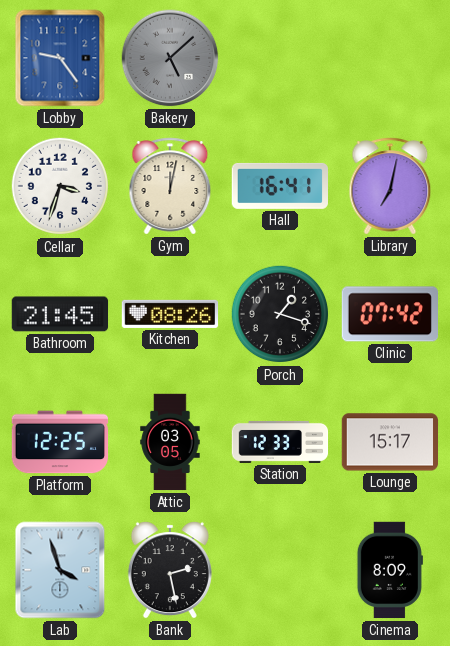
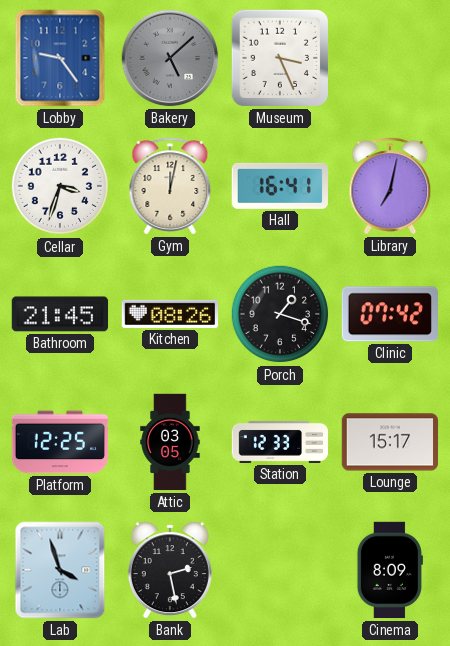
Museum: none -> 3:26 (280, 58)
